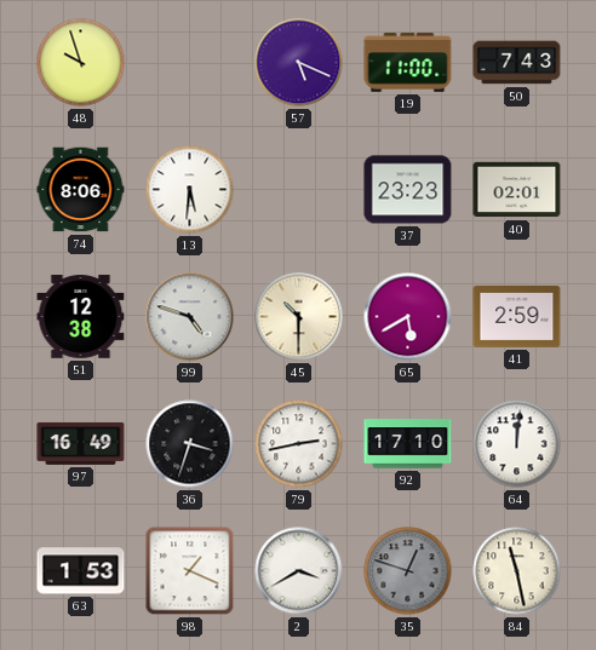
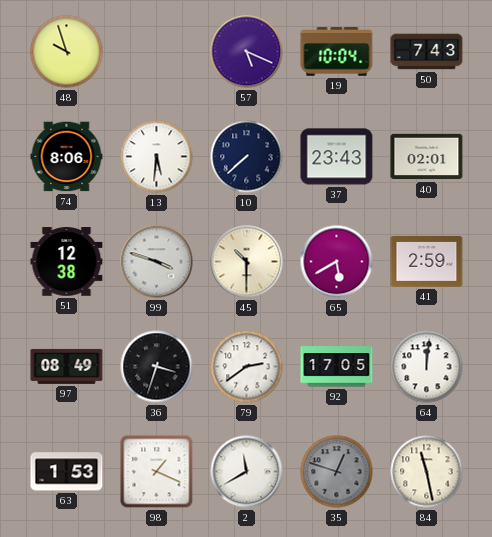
19: 11:00 -> 10:04 (337, 52)
10: none -> 7:38 (247, 157)
37: 23:23 -> 23:43 (337, 157)
99: 4:48 -> 3:48 (157, 262)
97: 16:49 -> 08:49 (67, 366)
79: 2:43 -> 2:39 (247, 367)
92: 17:10 -> 17:05 (337, 367)
2: 3:40 -> 11:40 (247, 472)
